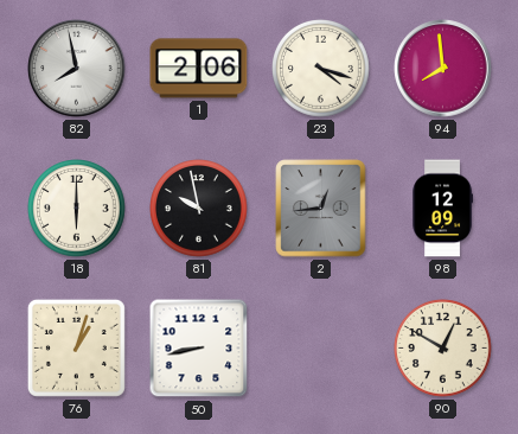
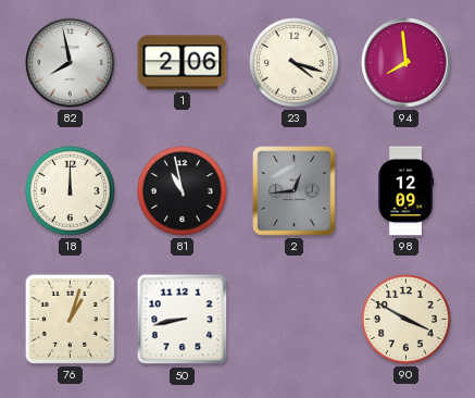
18: 6:00 -> 12:00 (71, 191)
81: 9:58 -> 10:58 (183, 191)
90: 12:50 -> 3:50 (407, 320)
